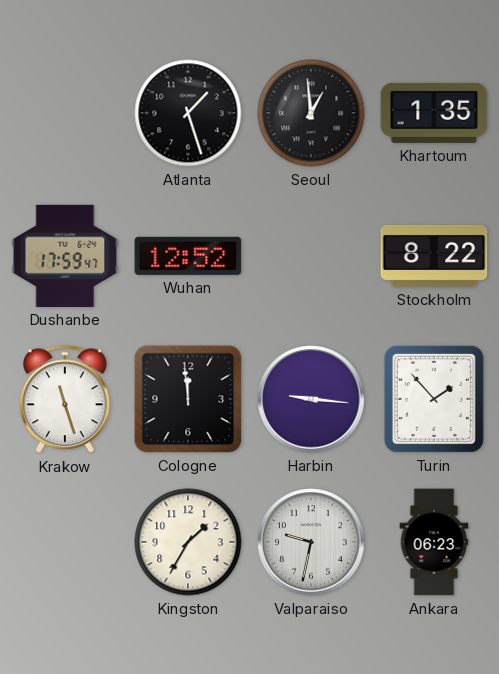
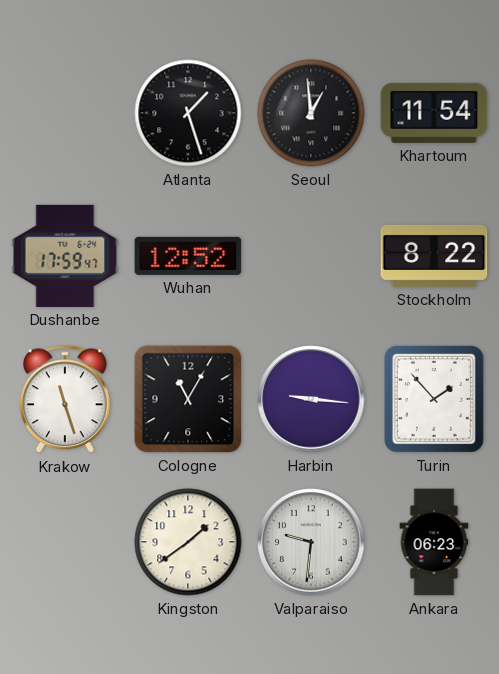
Khartoum: 1:35 -> 11:54 (434, 113)
Cologne: 11:59 -> 11:05 (188, 399)
Kingston: 1:35 -> 1:39 (188, 542)
Valparaiso: 9:32 -> 9:31 (311, 542)
